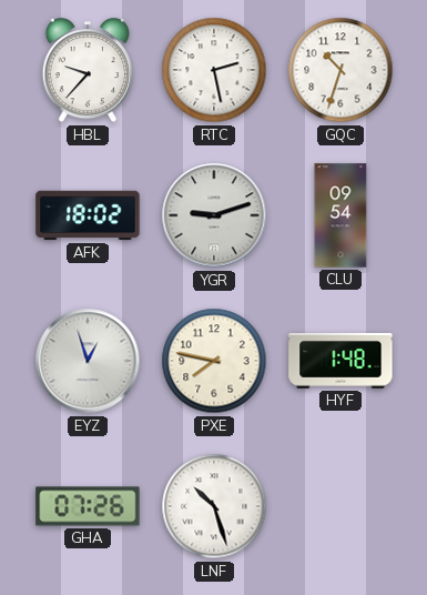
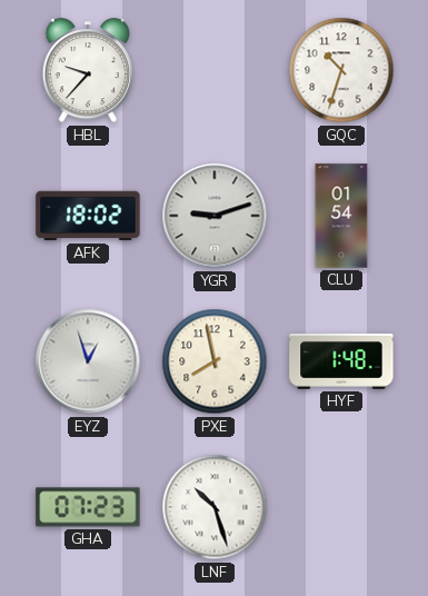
RTC: 2:28 -> none (214, 70)
CLU: 09:54 -> 01:54 (341, 216)
PXE: 7:47 -> 7:58 (215, 361)
GHA: 07:26 -> 07:23 (88, 507)
